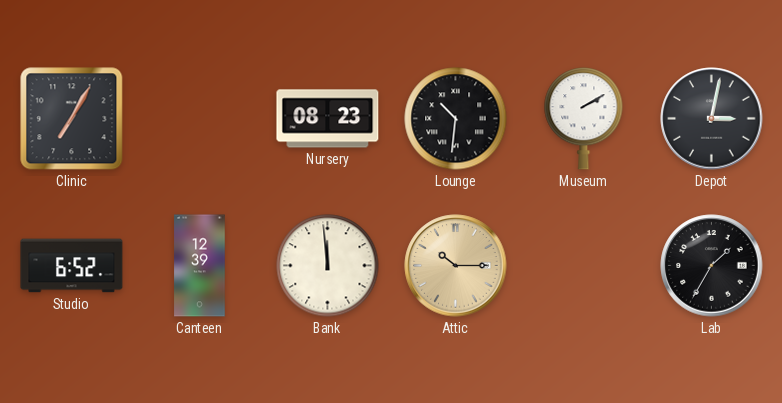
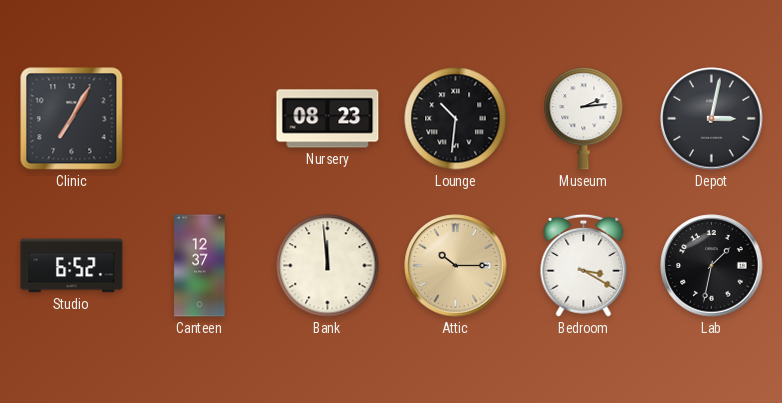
Museum: 2:10 -> 2:14 (584, 119)
Canteen: 12:39 -> 12:37 (200, 266)
Bedroom: none -> 3:20 (584, 265)
Lab: 1:35 -> 1:32 (712, 266)
